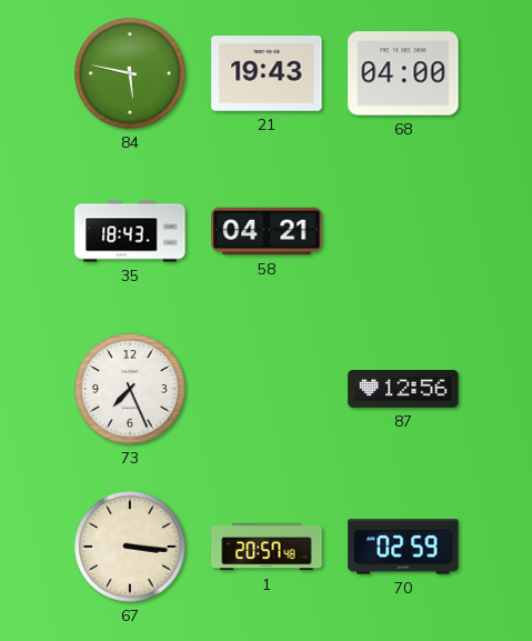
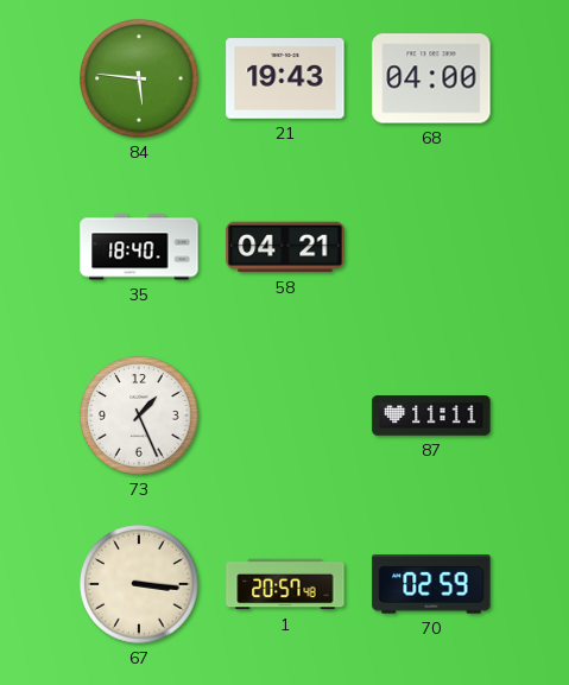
84: 5:47 -> 5:46 (139, 78)
35: 18:43 -> 18:40 (139, 247)
73: 7:26 -> 1:26 (139, 416)
87: 12:56 -> 11:11 (431, 416)
